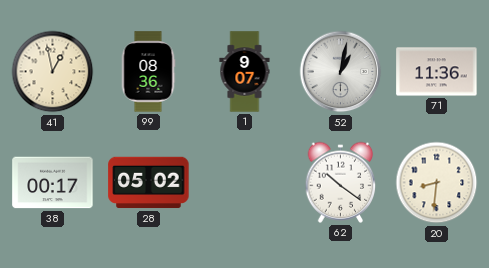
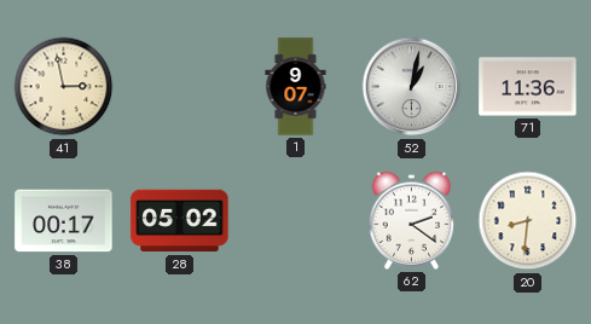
41: 12:58 -> 2:58 (64, 87)
99: 08:36 -> none (148, 72)
62: 10:21 -> 2:21 (412, 220)
